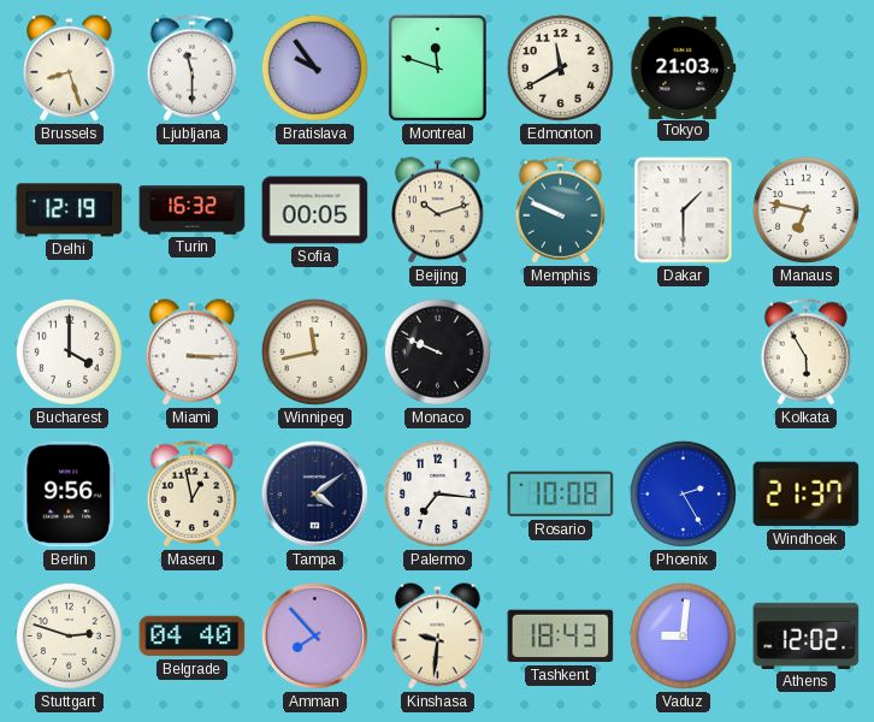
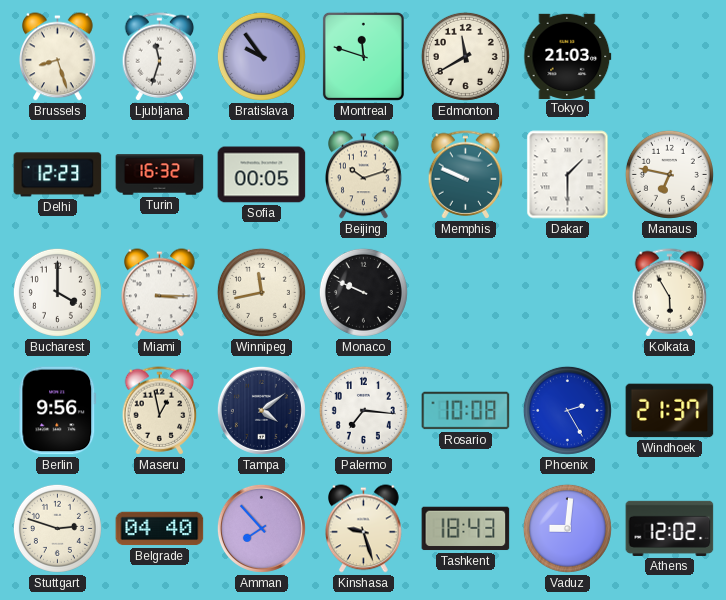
Ljubljana: 11:30 -> 11:33 (160, 57)
Delhi: 12:19 -> 12:23 (58, 175)
Kinshasa: 9:31 -> 9:27 (364, 529)
